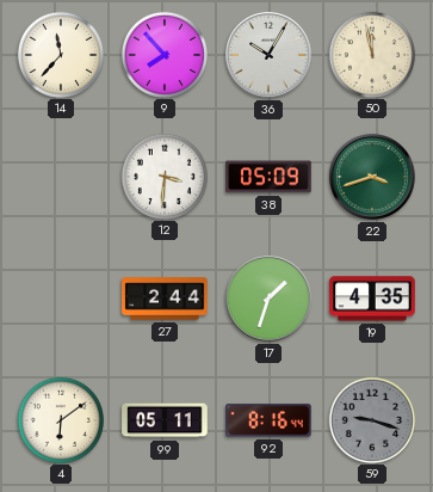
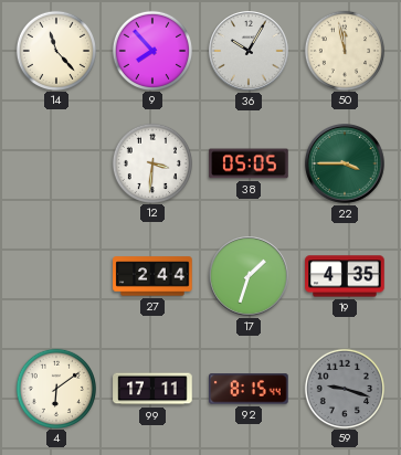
14: 11:37 -> 11:23 (55, 50)
38: 05:09 -> 05:05 (249, 163)
22: 3:42 -> 3:45 (345, 163)
99: 05:11 -> 17:11 (152, 389)
92: 8:16 -> 8:15 (249, 389)
